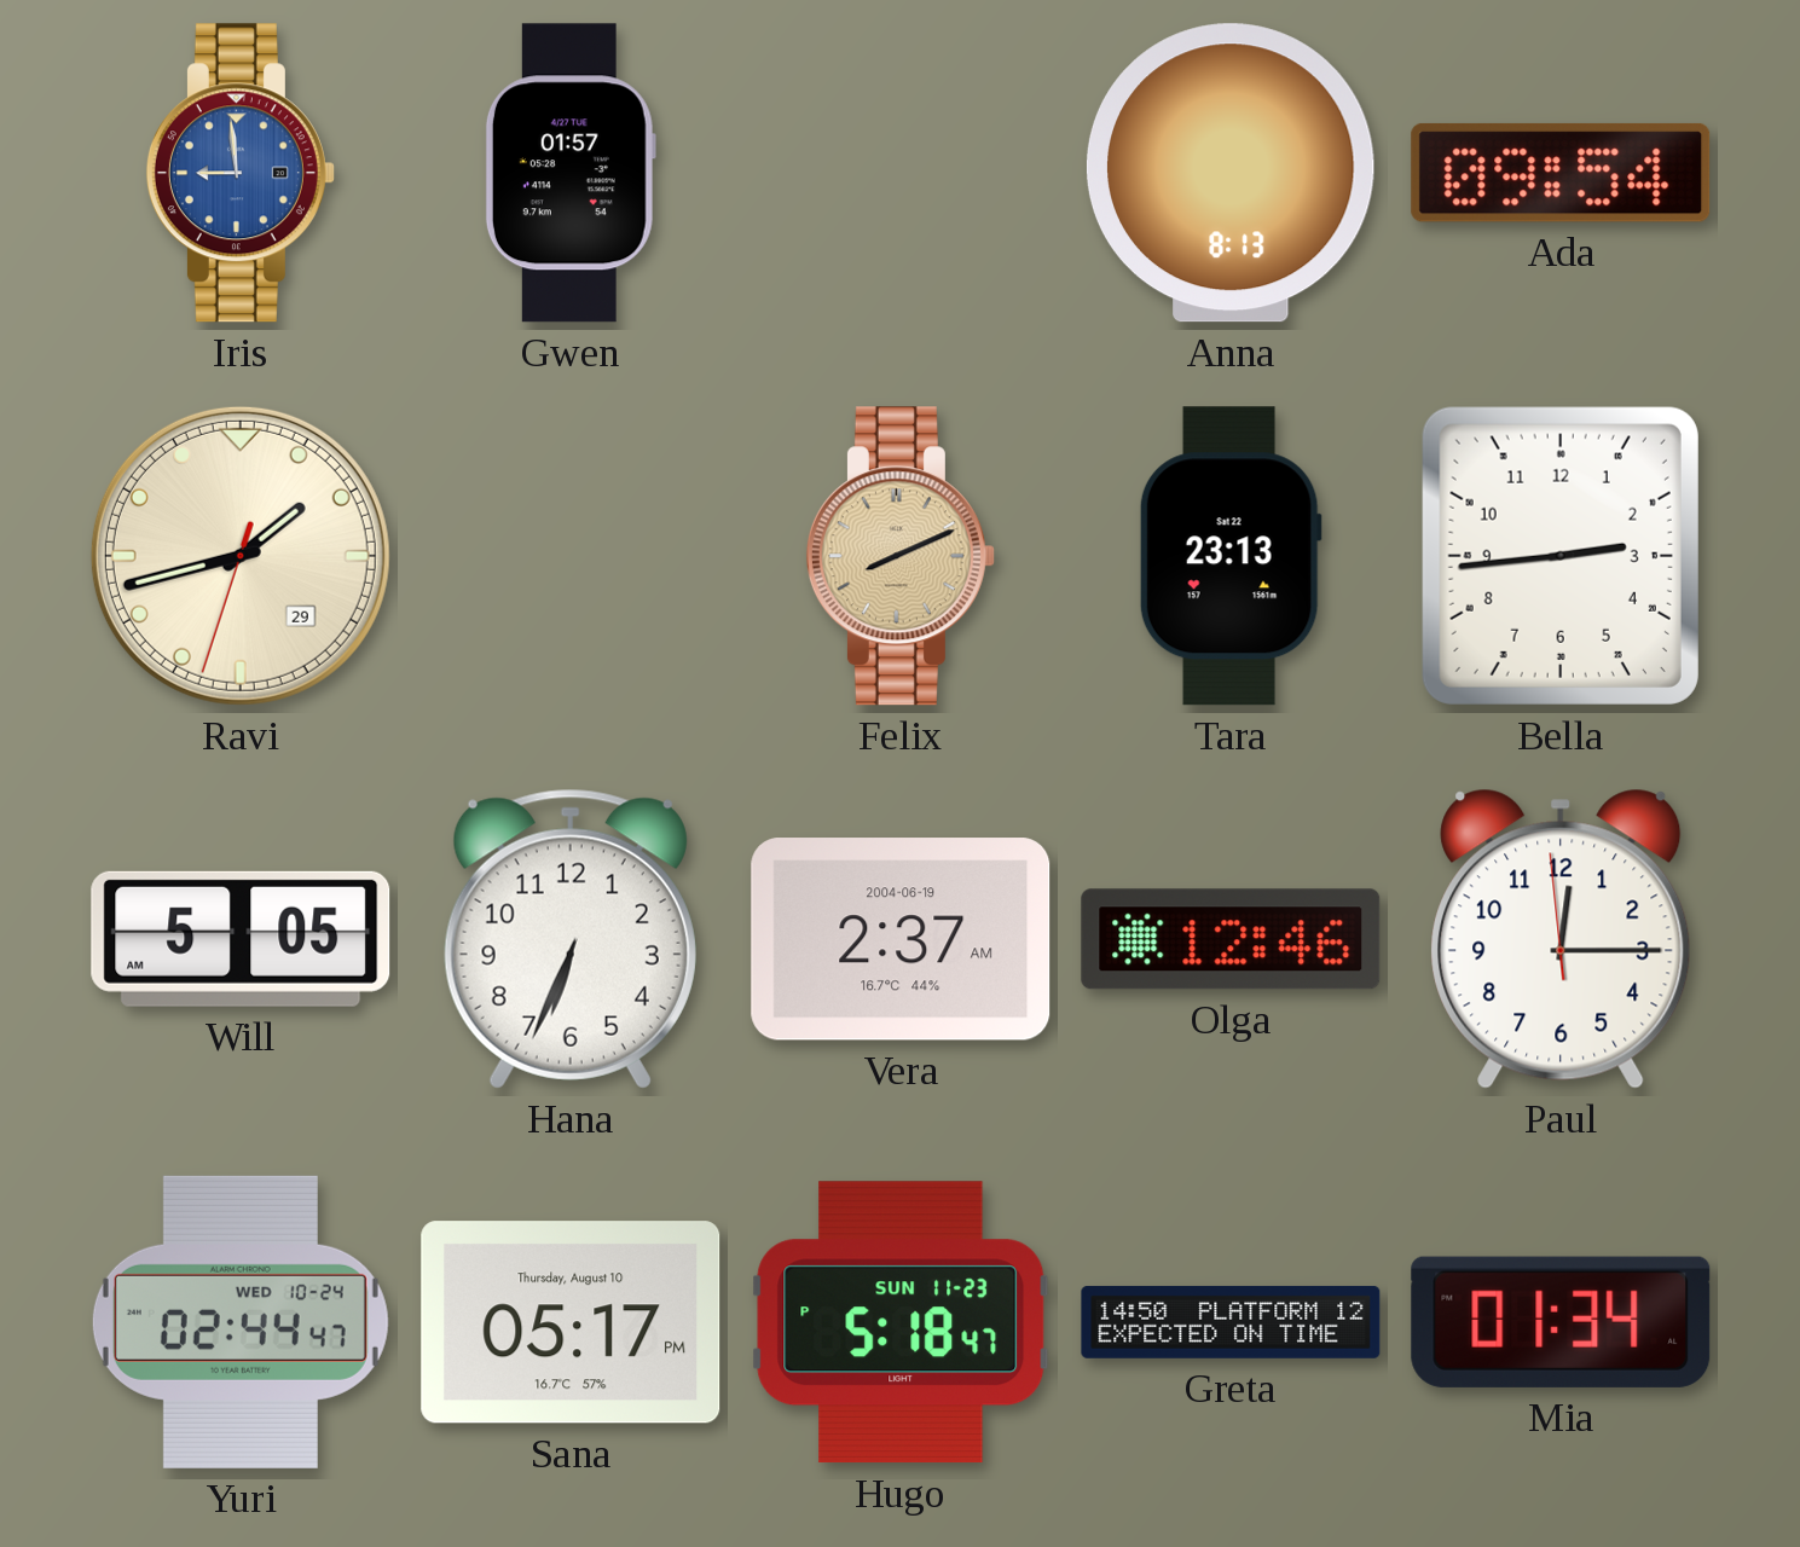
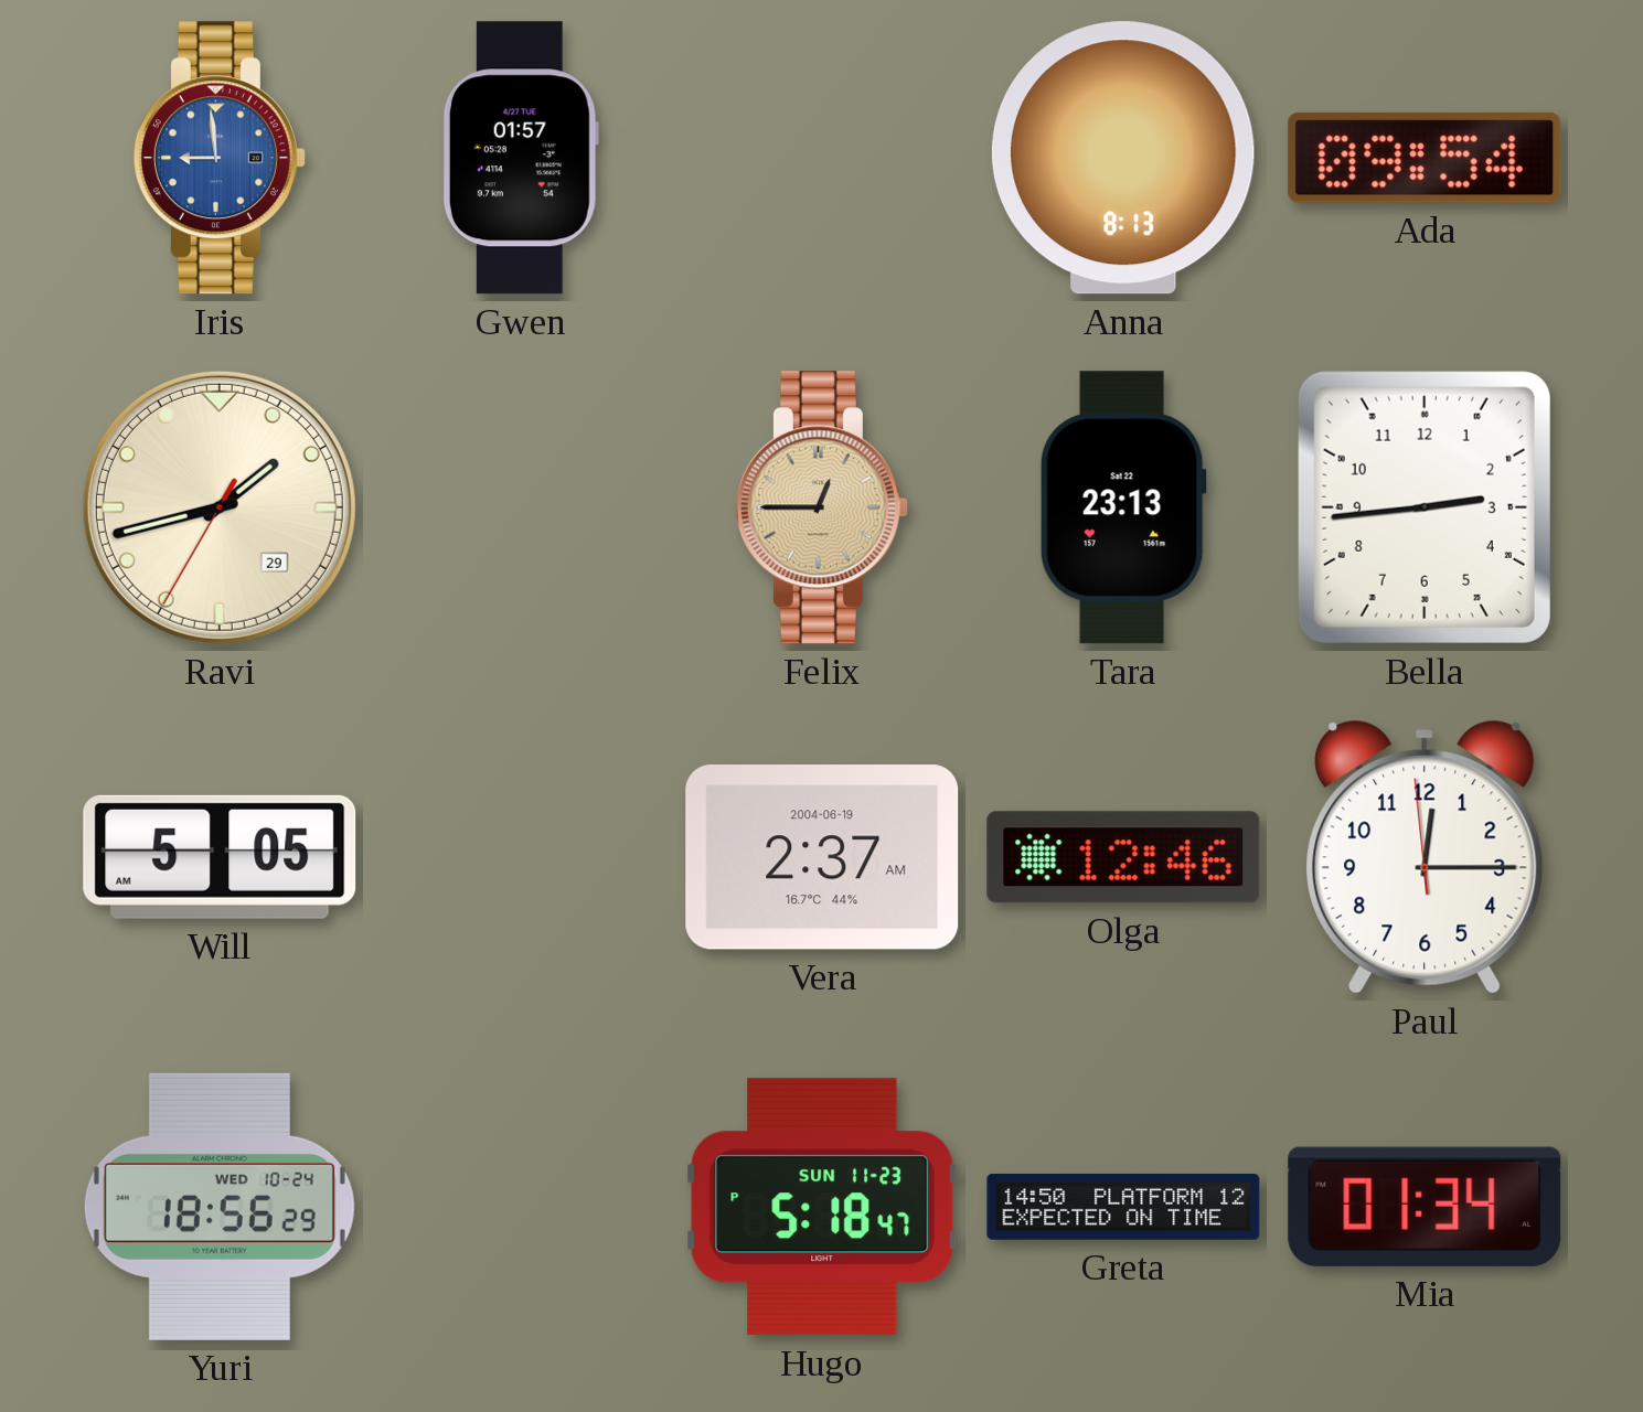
Ravi: 1:42:33 -> 1:42:35 (220, 507)
Felix: 8:11 -> 12:45 (822, 507)
Hana: 6:34 -> none (571, 939)
Yuri: 02:44 -> 18:56 (220, 1207)
Sana: 05:17 -> none (571, 1322)
